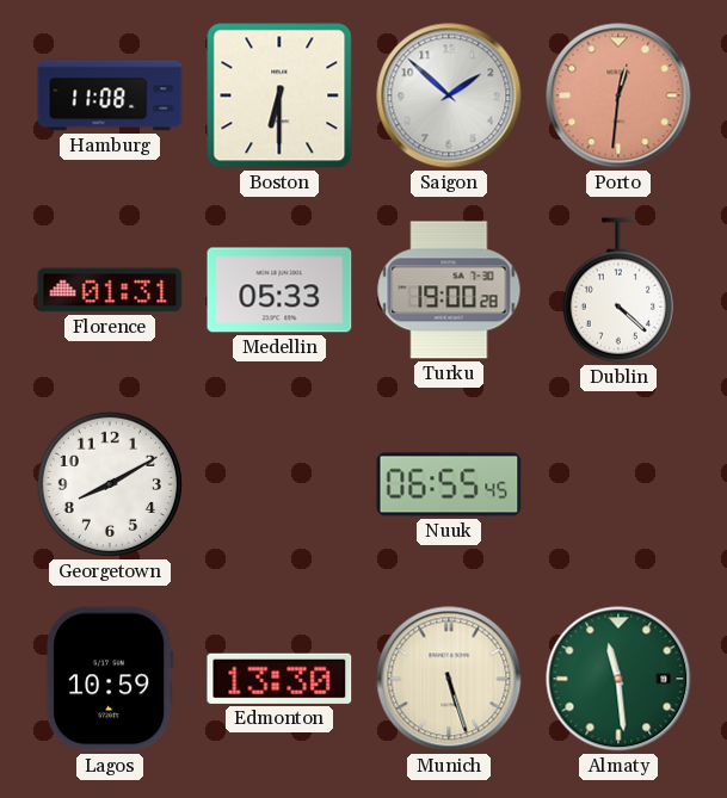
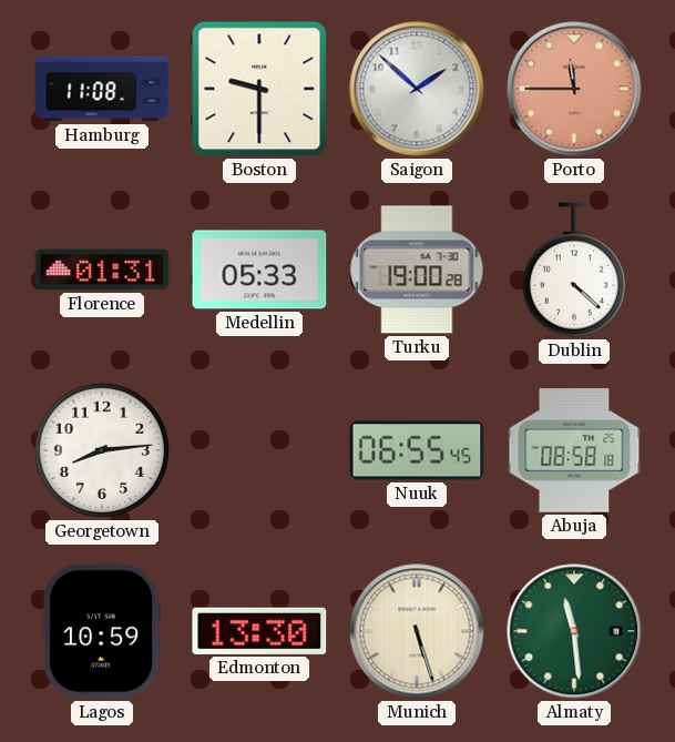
Boston: 6:30 -> 9:30 (259, 89)
Porto: 12:31 -> 11:45 (574, 89)
Georgetown: 8:10 -> 8:14 (102, 450)
Abuja: none -> 08:58 (574, 450)
